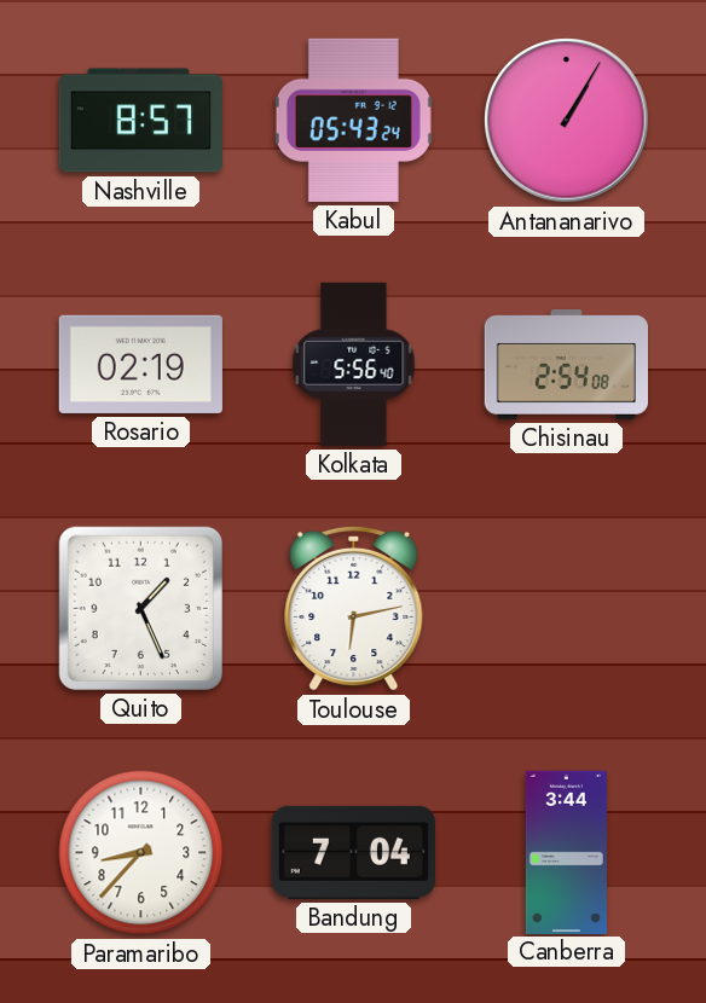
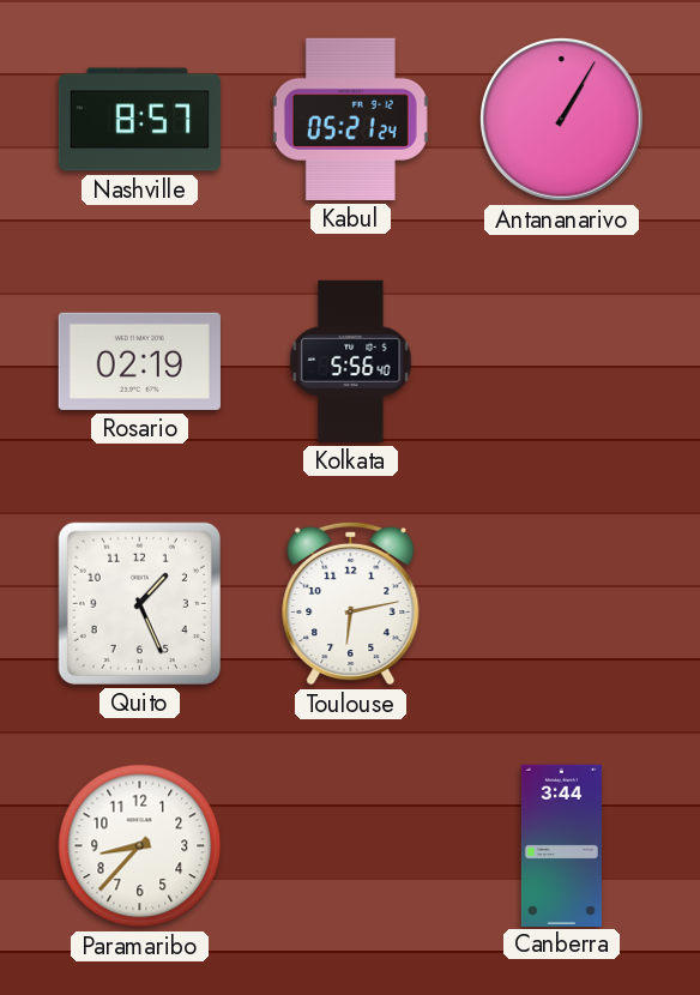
Kabul: 05:43 -> 05:21 (350, 119)
Chisinau: 2:54 -> none (566, 365)
Bandung: 7:04 -> none (353, 852)
